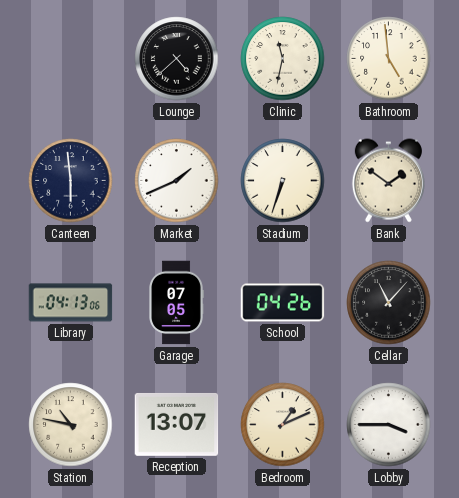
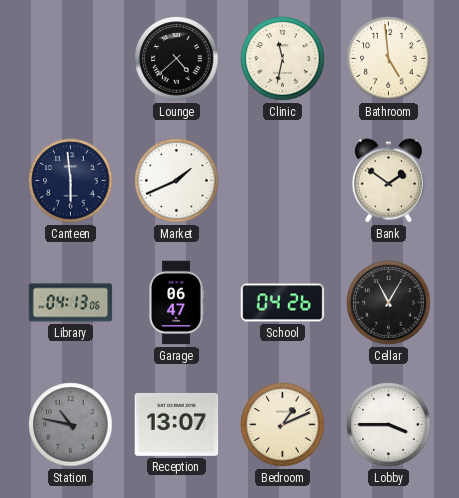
Stadium: 6:33 -> none (283, 181)
Garage: 07:05 -> 06:47 (176, 303)
Cellar: 11:07 -> 11:05 (389, 303)
Station dial: cream -> grey (71, 425)
